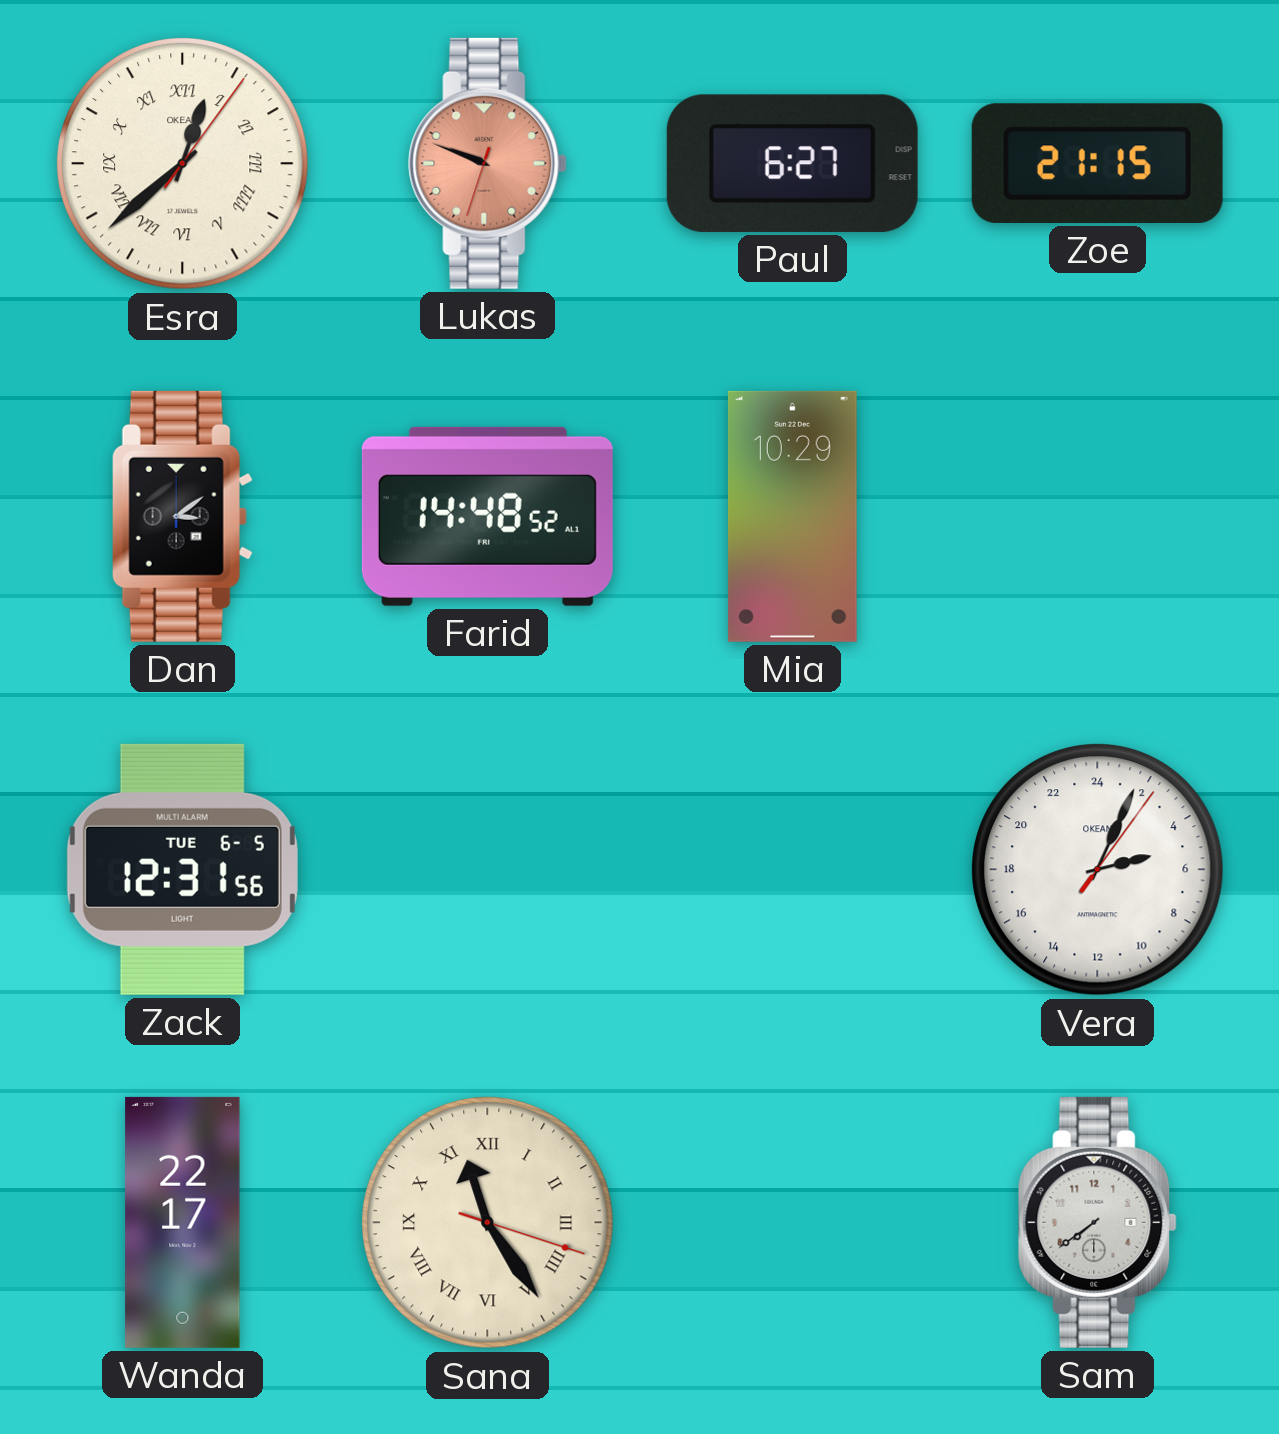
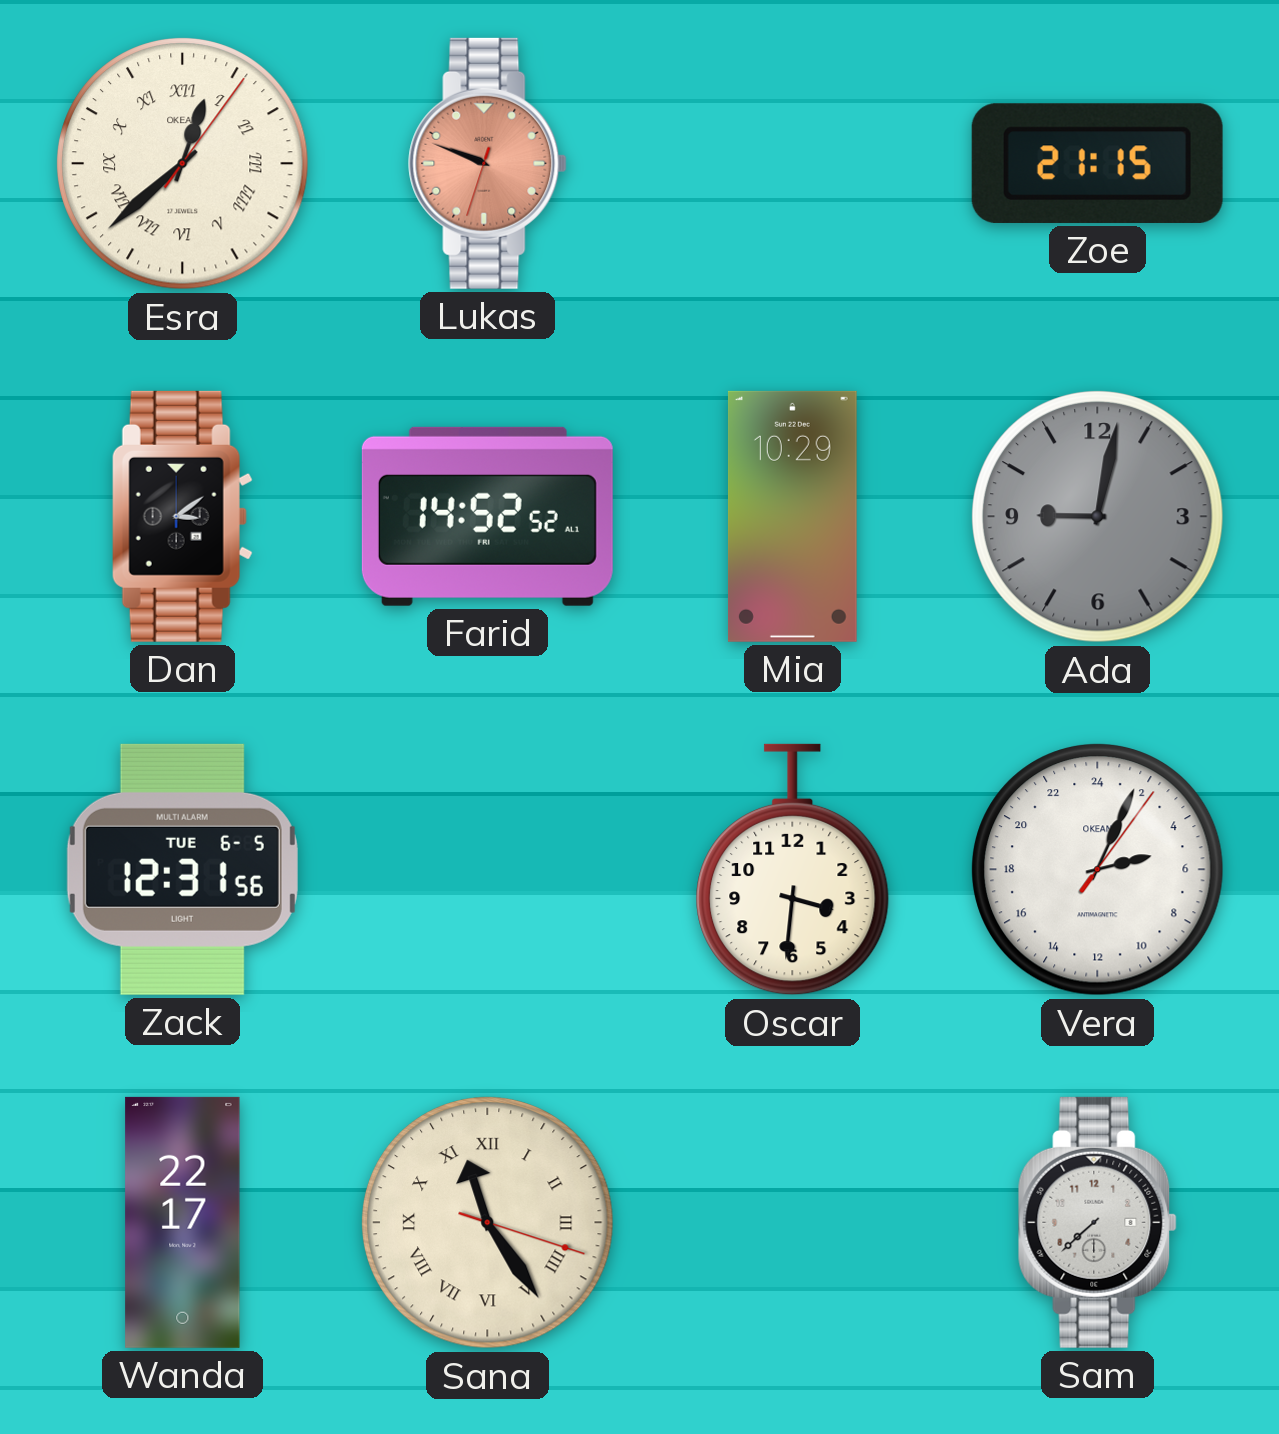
Paul: 6:27 -> none (792, 163)
Farid: 14:48 -> 14:52 (487, 516)
Ada: none -> 9:02 (1098, 517)
Oscar: none -> 3:31 (793, 870)
Sam: 7:39 -> 7:38 (1098, 1222)
